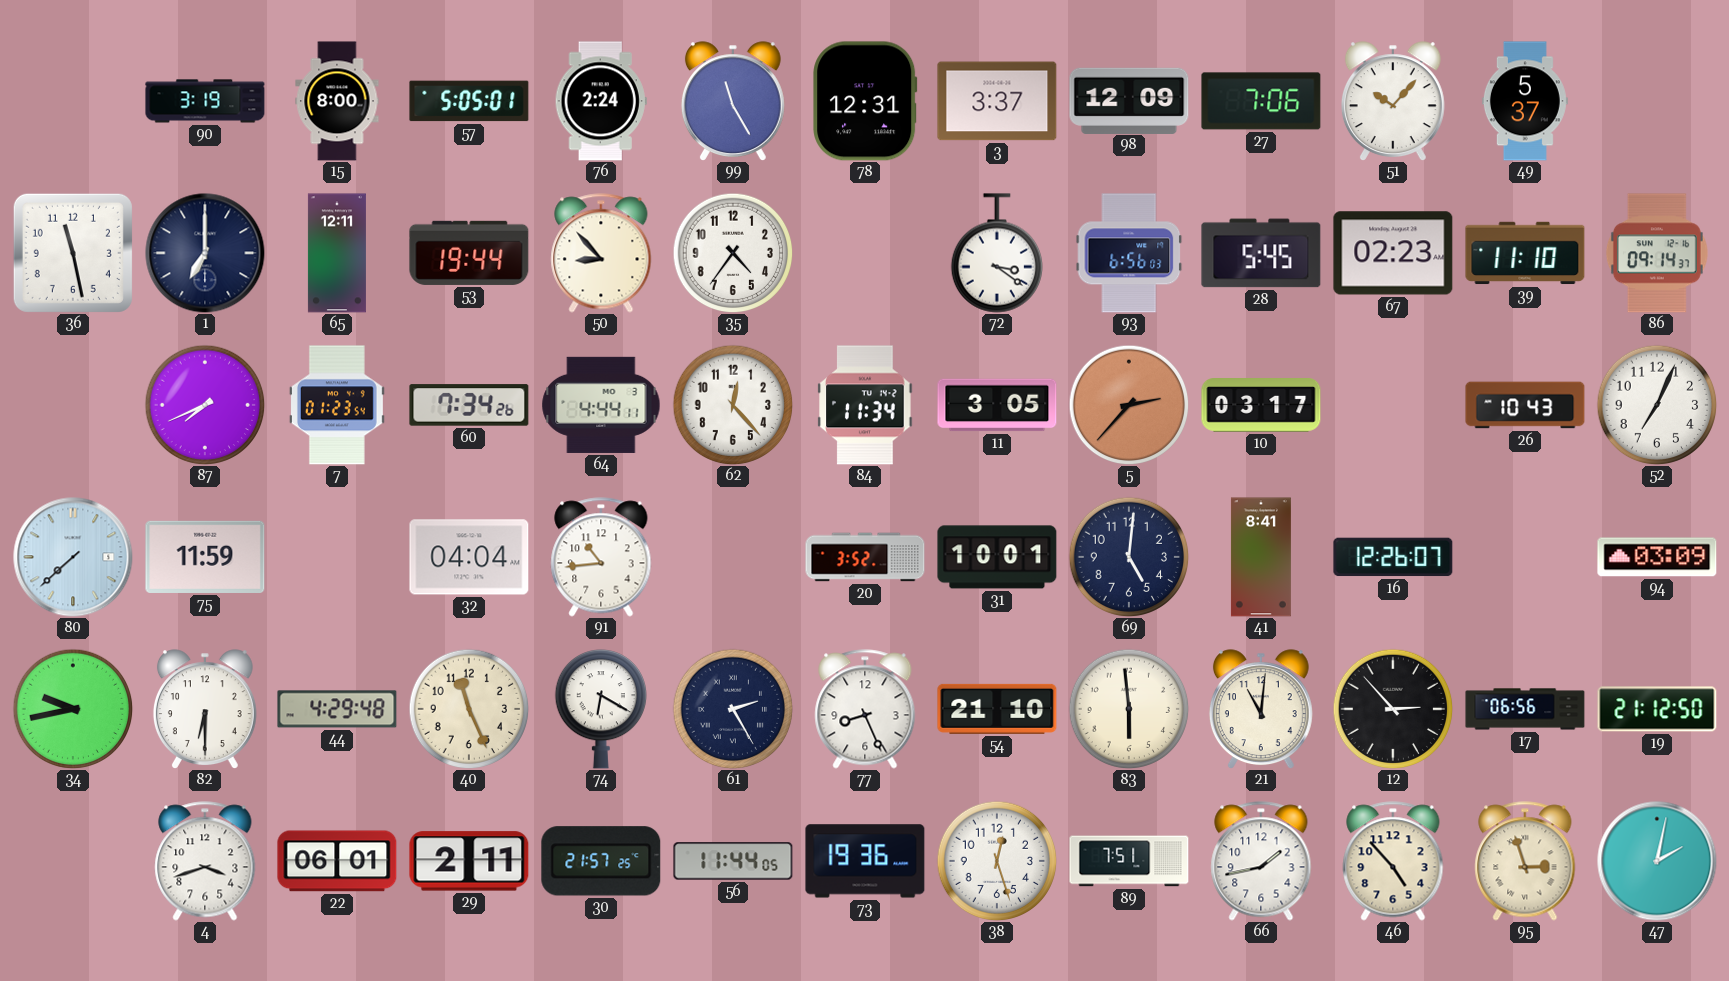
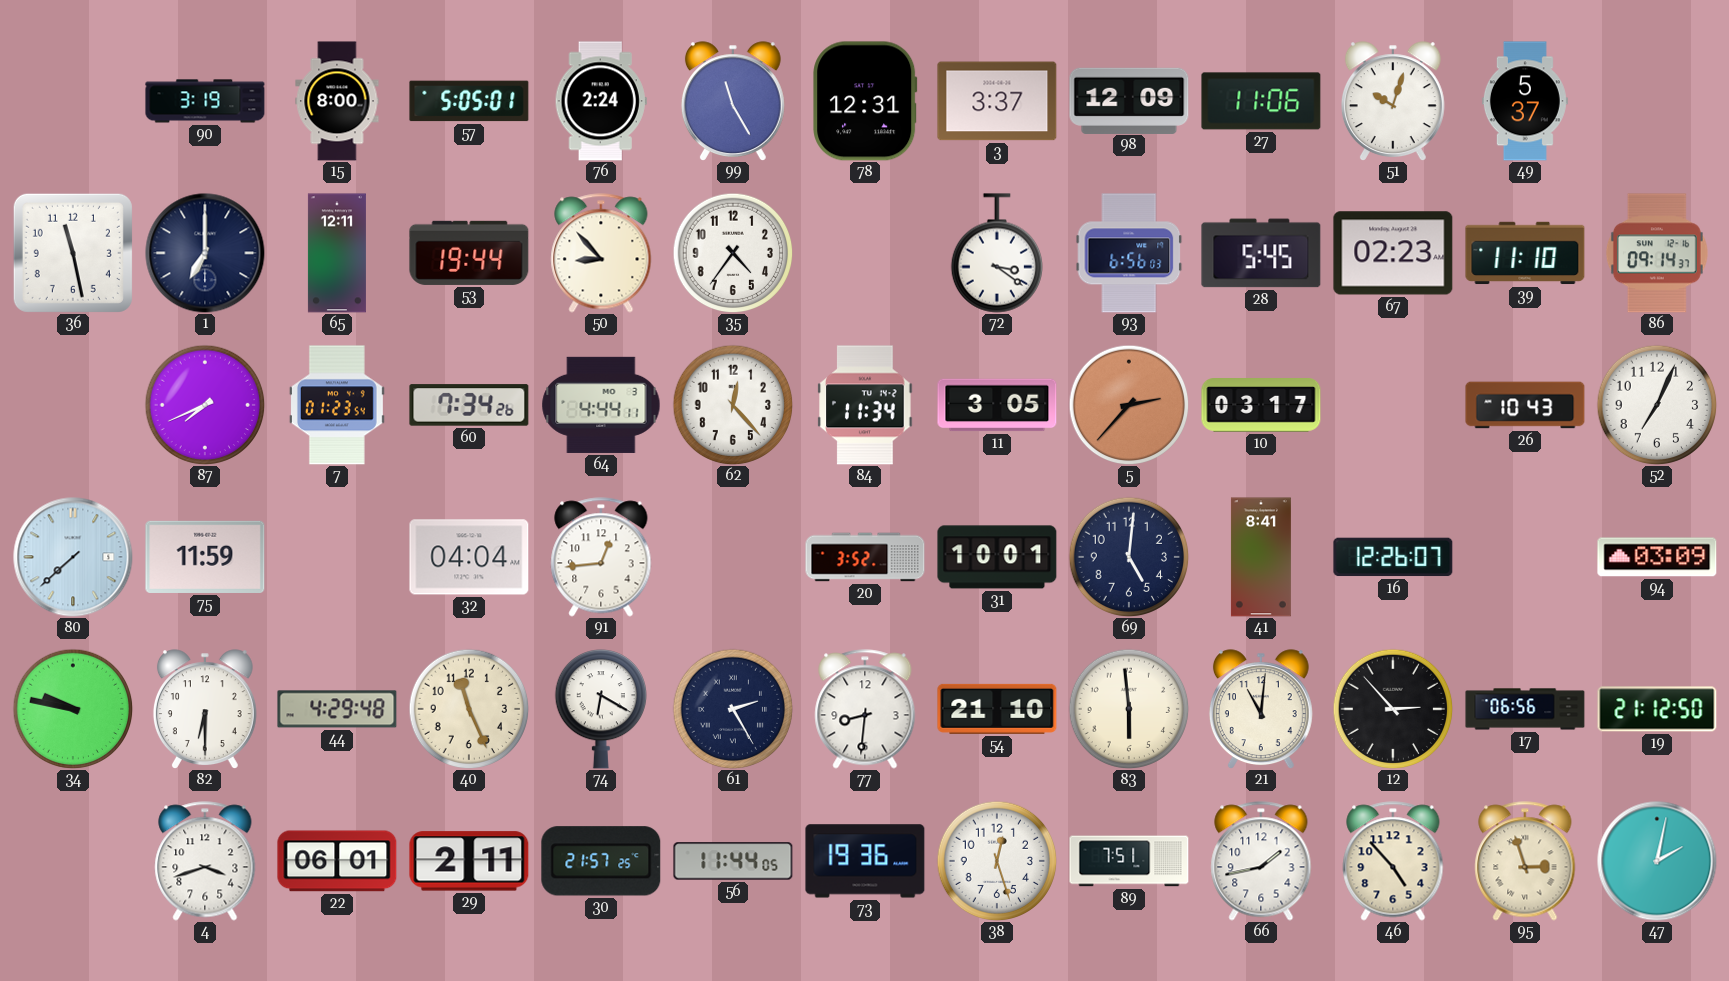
27: 7:06 -> 11:06 (1261, 101)
51: 10:07 -> 10:03 (1393, 101)
91: 10:44 -> 12:44 (601, 557)
34: 9:43 -> 9:47 (73, 709)
77: 8:26 -> 8:31 (865, 709)
